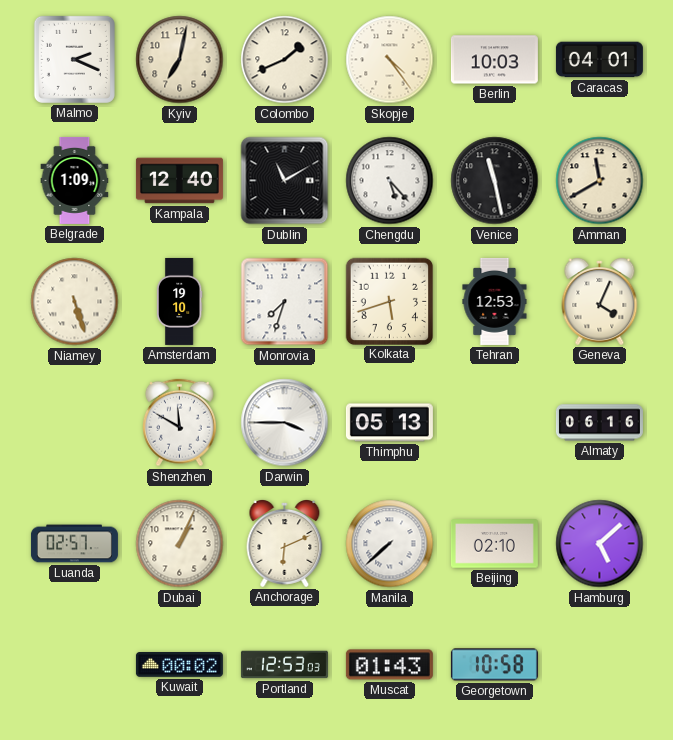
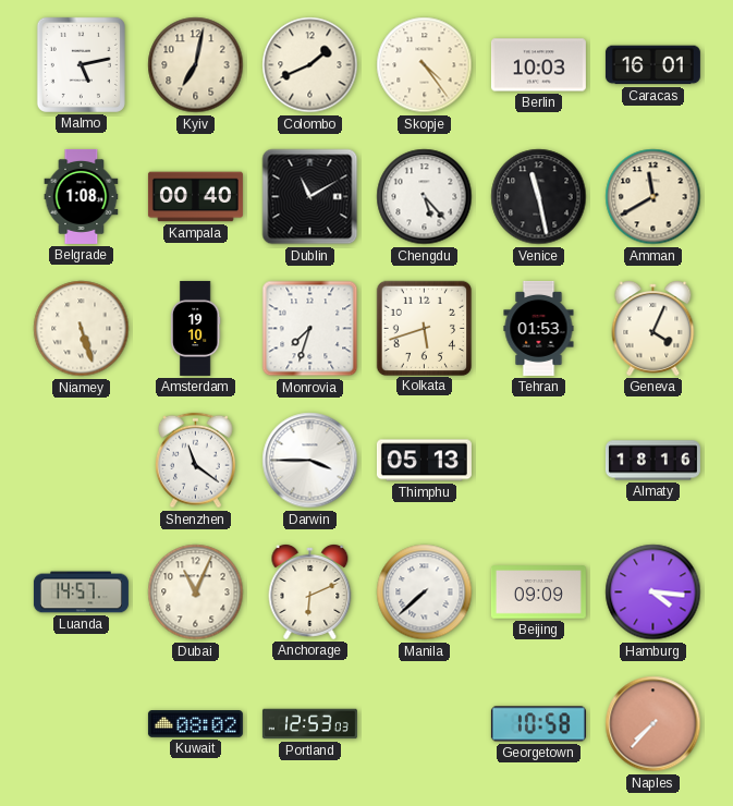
Malmo: 2:19 -> 5:13 (81, 64)
Caracas: 04:01 -> 16:01 (652, 65)
Belgrade: 1:09 -> 1:08 (82, 196)
Kampala: 12:40 -> 00:40 (195, 197)
Tehran: 12:53 -> 01:53 (539, 328)
Shenzhen: 11:50 -> 11:21 (195, 461)
Almaty: 06:16 -> 18:16 (652, 461)
Luanda: 02:57 -> 14:57 (81, 593)
Dubai: 1:04 -> 11:04 (196, 593)
Beijing: 02:10 -> 09:09 (538, 593)
Hamburg: 5:08 -> 4:16 (653, 593)
Kuwait: 00:02 -> 08:02 (195, 724)
Muscat: 01:43 -> none (389, 665)
Naples: none -> 7:37 (653, 724)
